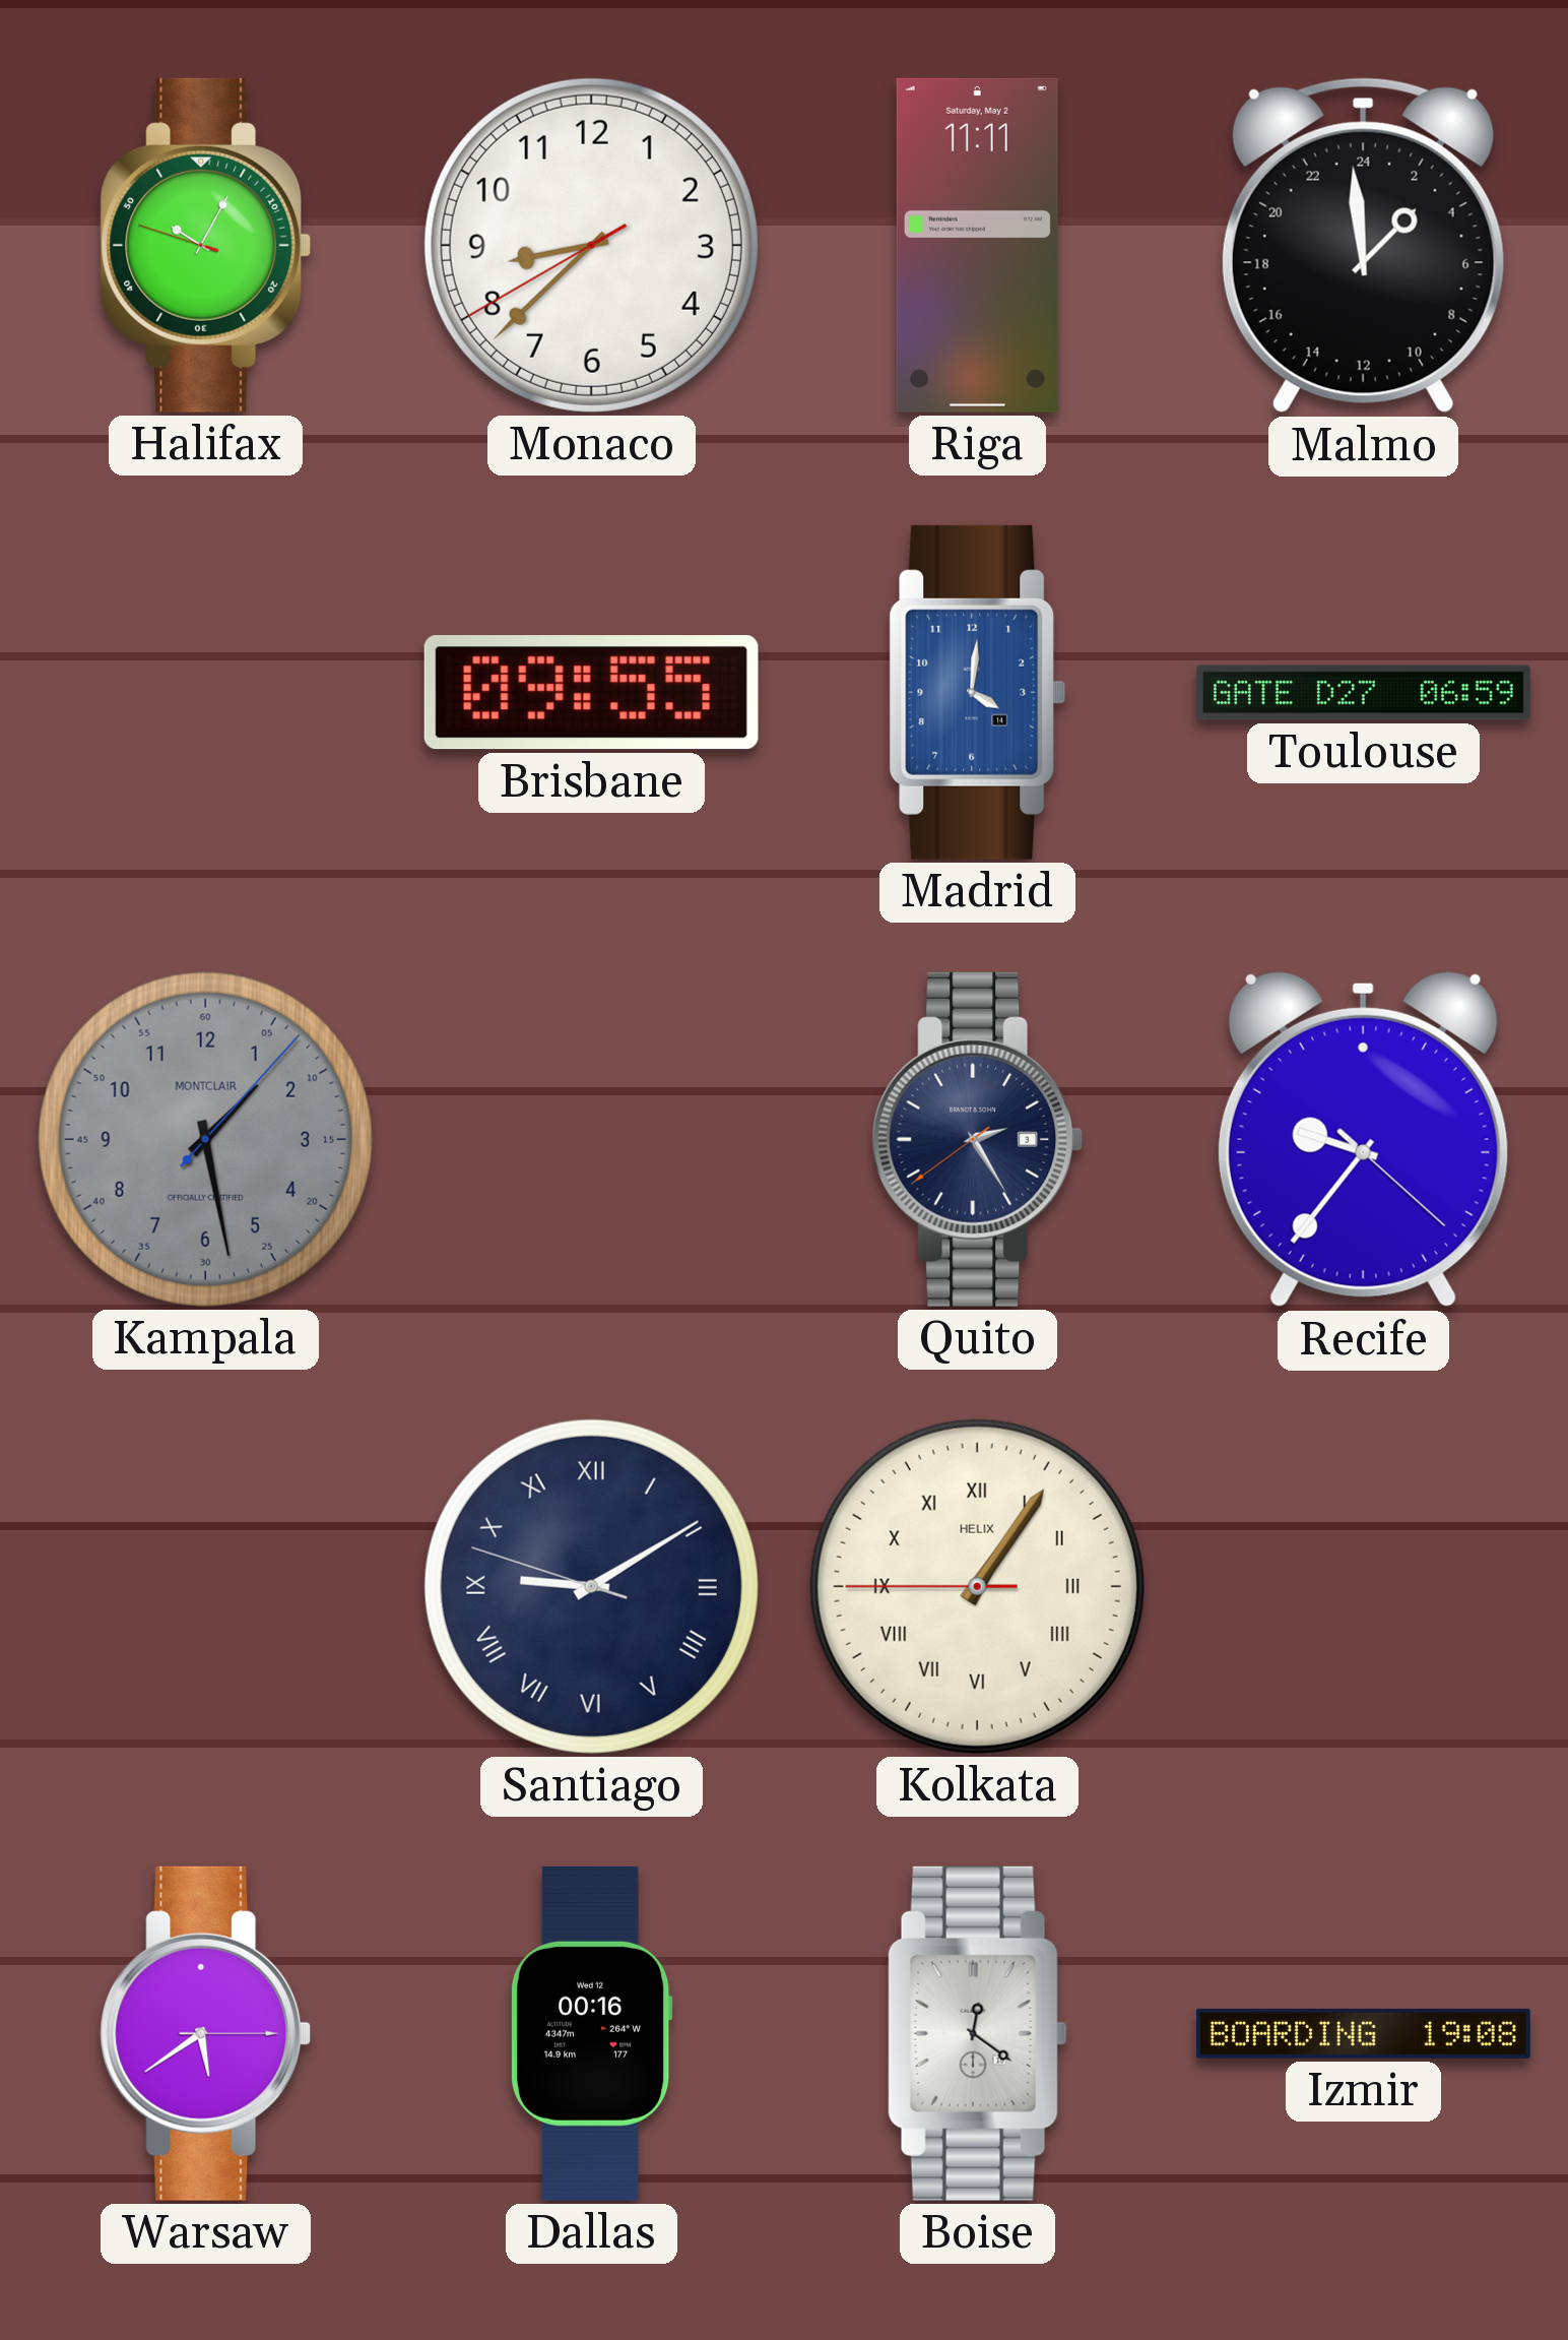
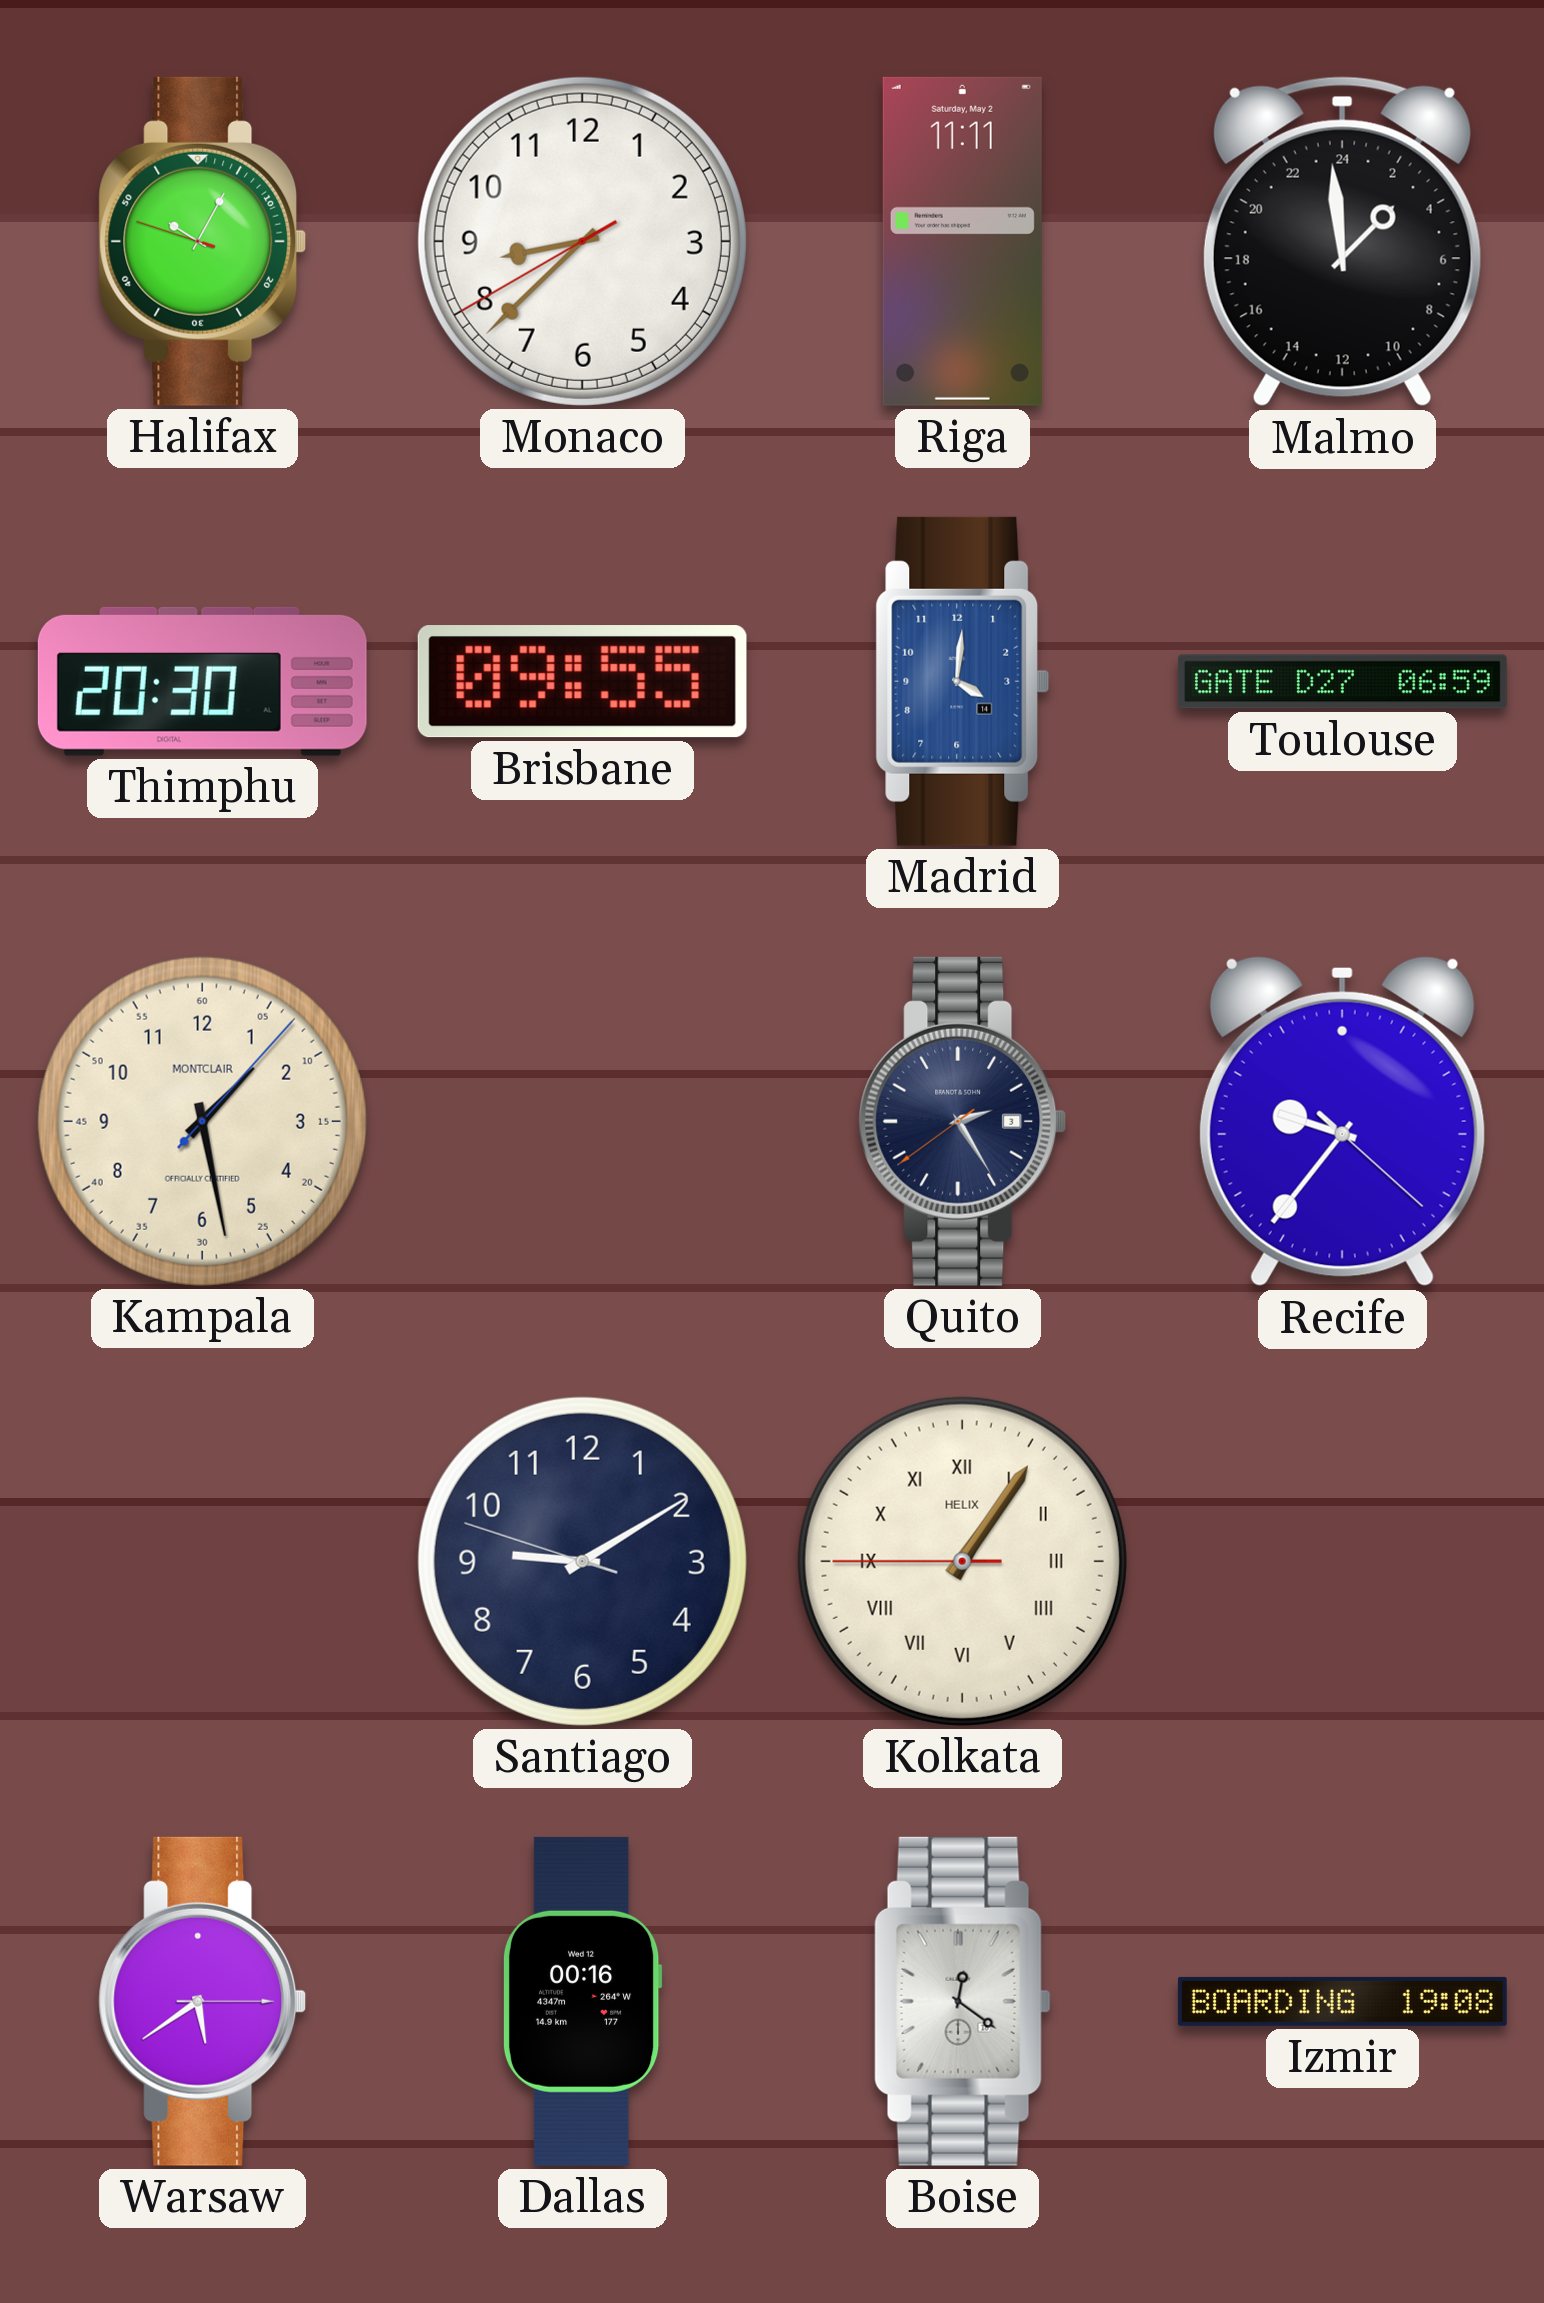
Thimphu: none -> 20:30 (202, 681)
Kampala dial: grey -> cream (202, 1121)
Santiago numerals: Roman -> Arabic (582, 1561)
